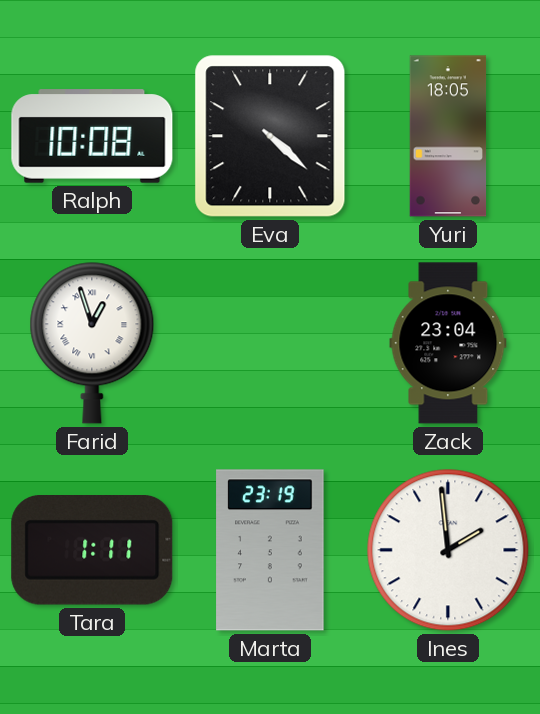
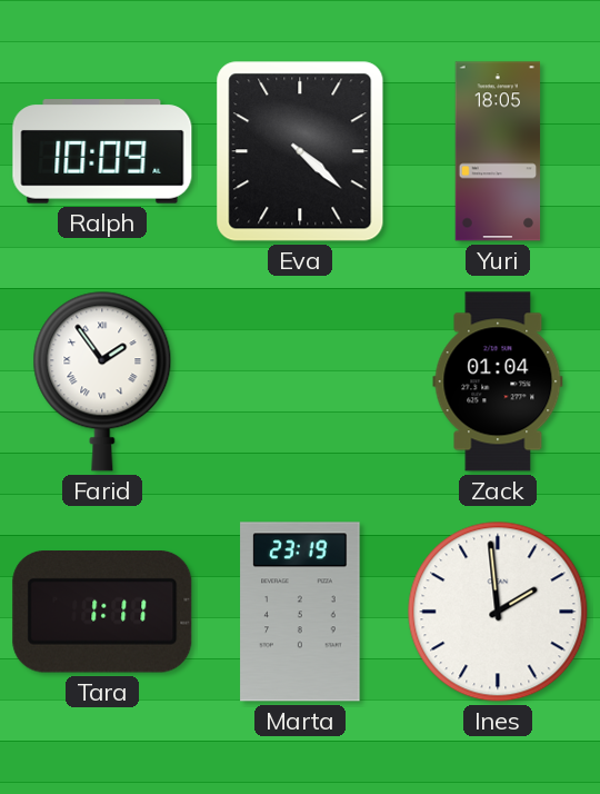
Ralph: 10:08 -> 10:09 (102, 151)
Farid: 12:57 -> 1:54 (102, 381)
Zack: 23:04 -> 01:04 (498, 381)
